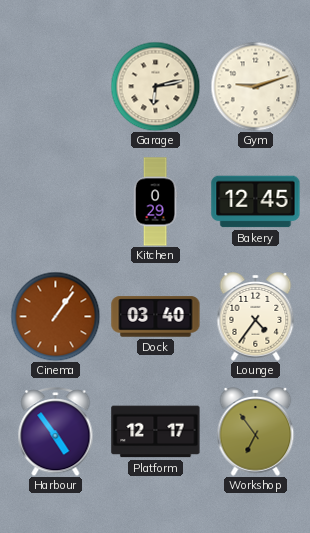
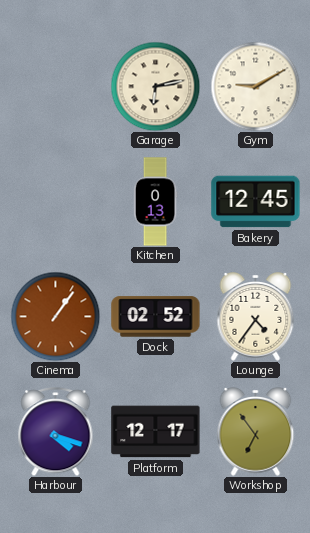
Gym: 9:12 -> 9:10 (255, 86)
Kitchen: 0:29 -> 0:13 (155, 202)
Dock: 03:40 -> 02:52 (156, 317)
Harbour: 4:54 -> 4:18 (56, 432)
